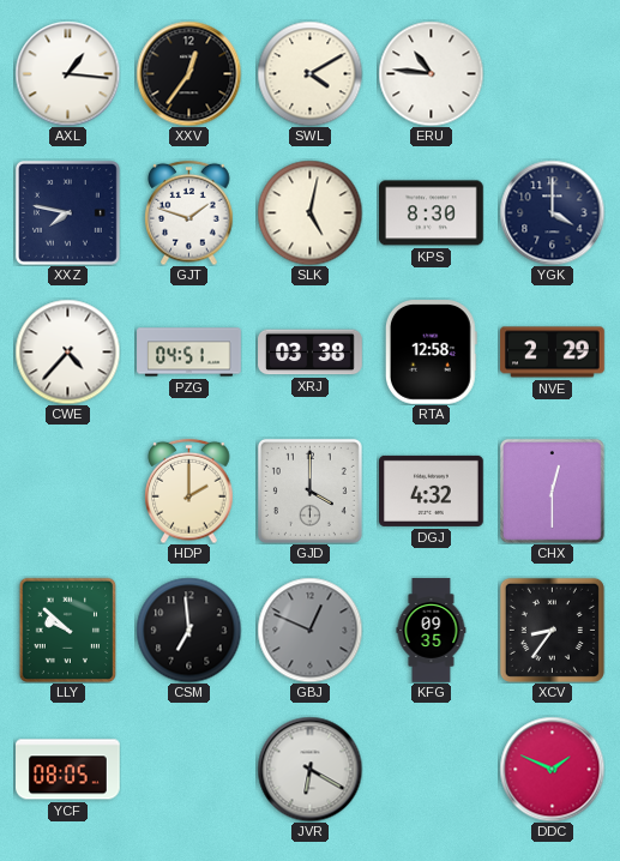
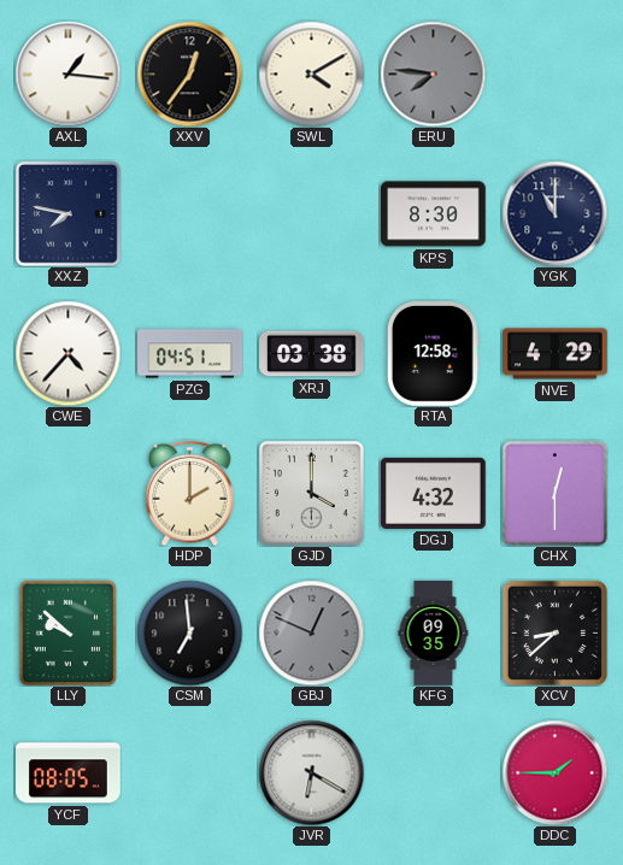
ERU: 10:46 -> 7:46 (433, 73)
ERU dial: white -> grey (433, 73)
GJT: 1:48 -> none (189, 212)
SLK: 5:02 -> none (309, 212)
YGK: 4:00 -> 11:00 (554, 213)
NVE: 2:29 -> 4:29 (556, 354)
XCV: 8:36 -> 8:38 (554, 632)
DDC: 1:49 -> 1:45 (554, 772)
